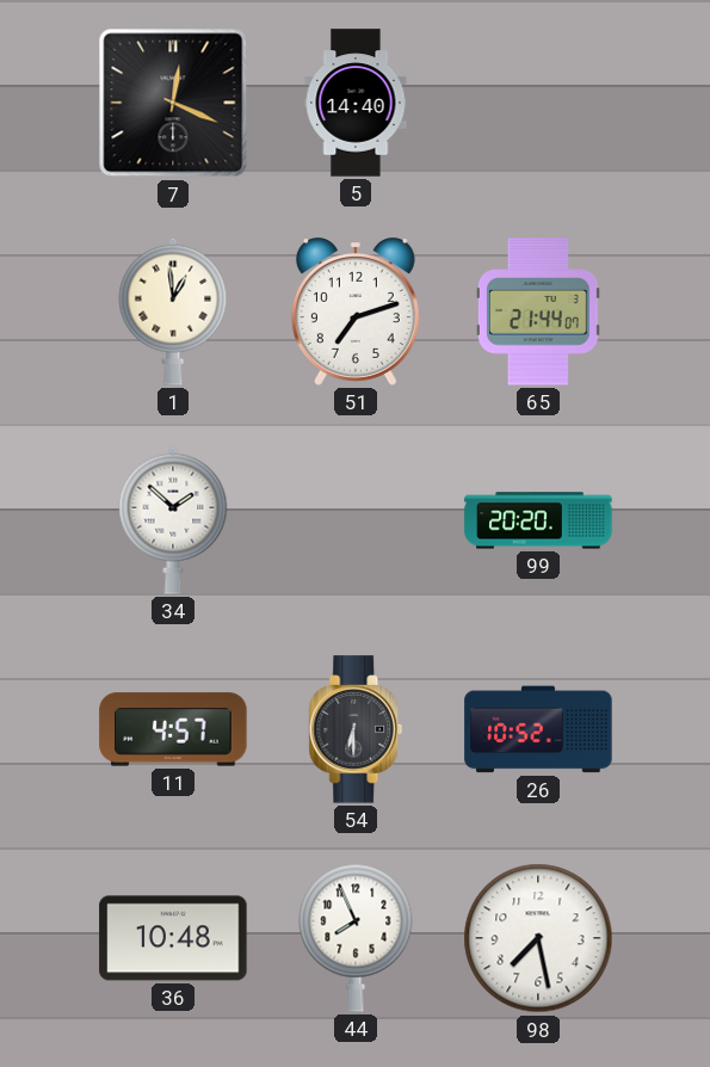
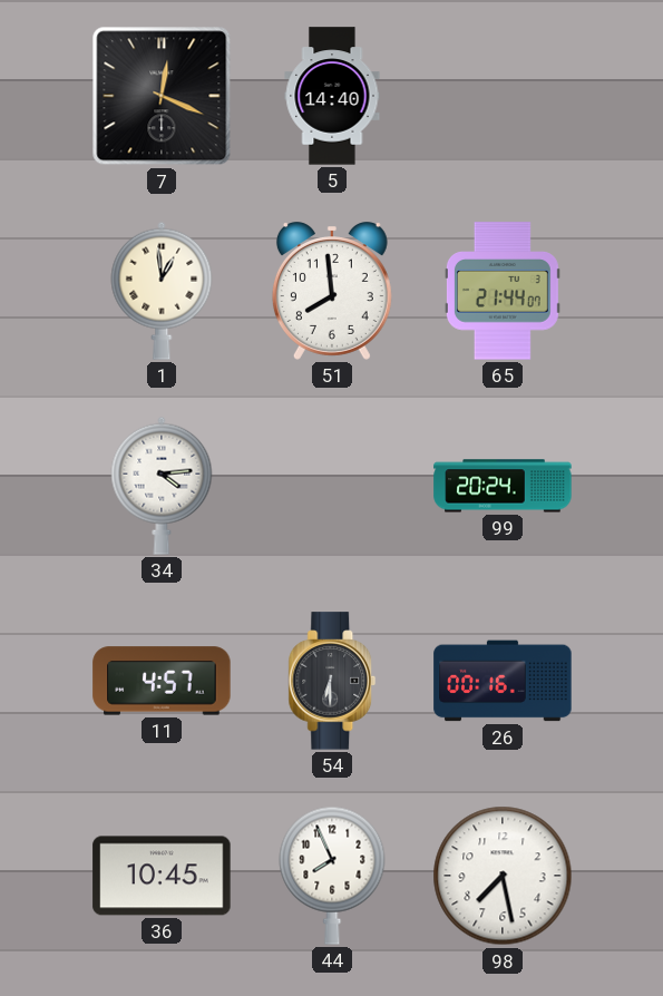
51: 7:12 -> 7:59 (332, 291)
34: 1:52 -> 4:14 (162, 486)
99: 20:20 -> 20:24 (503, 486)
26: 10:52 -> 00:16 (503, 681)
36: 10:48 -> 10:45 (162, 876)
